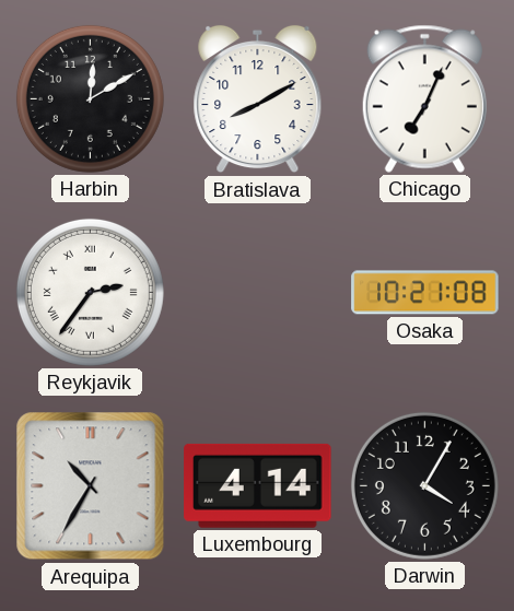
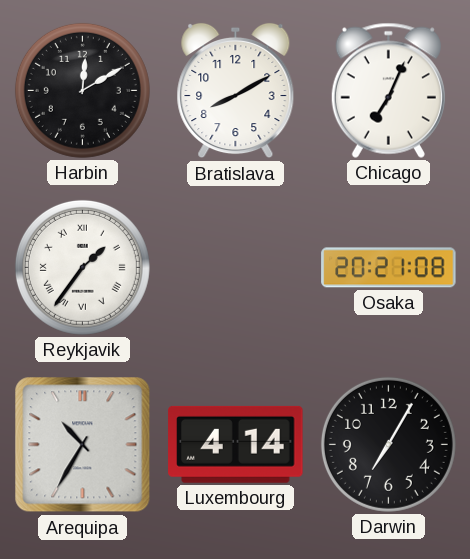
Reykjavik: 2:36 -> 1:36 (82, 267)
Osaka: 10:21 -> 20:21 (389, 268)
Darwin: 4:05 -> 7:05 (388, 444)
